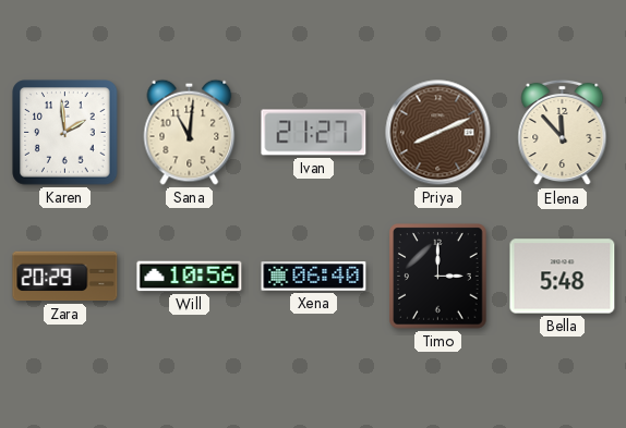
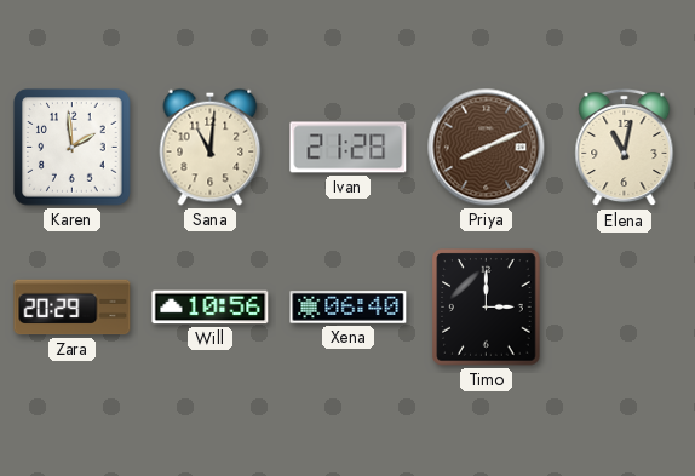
Ivan: 21:27 -> 21:28 (349, 148)
Elena: 11:53 -> 11:02 (625, 148)
Bella: 5:48 -> none (563, 277)
